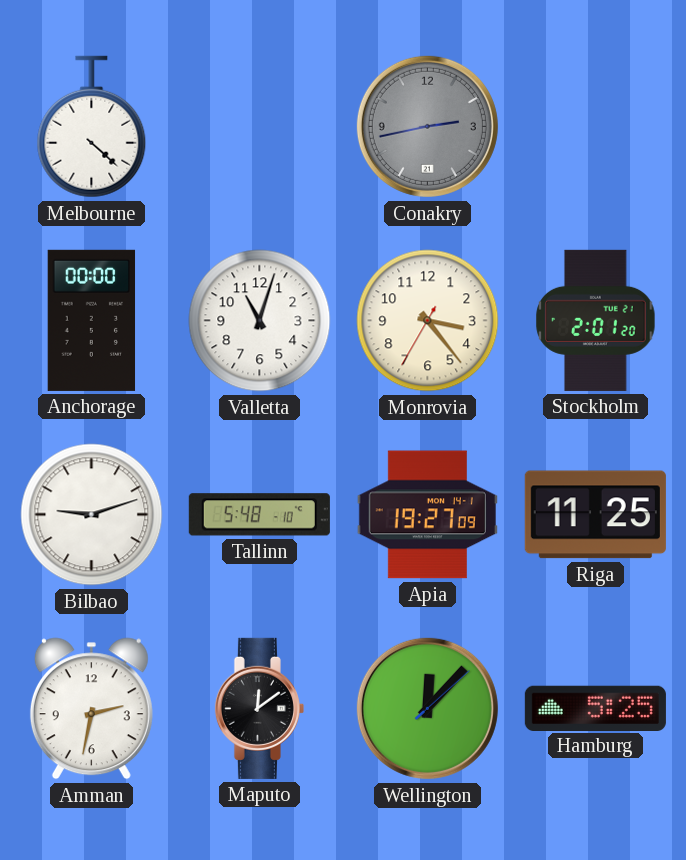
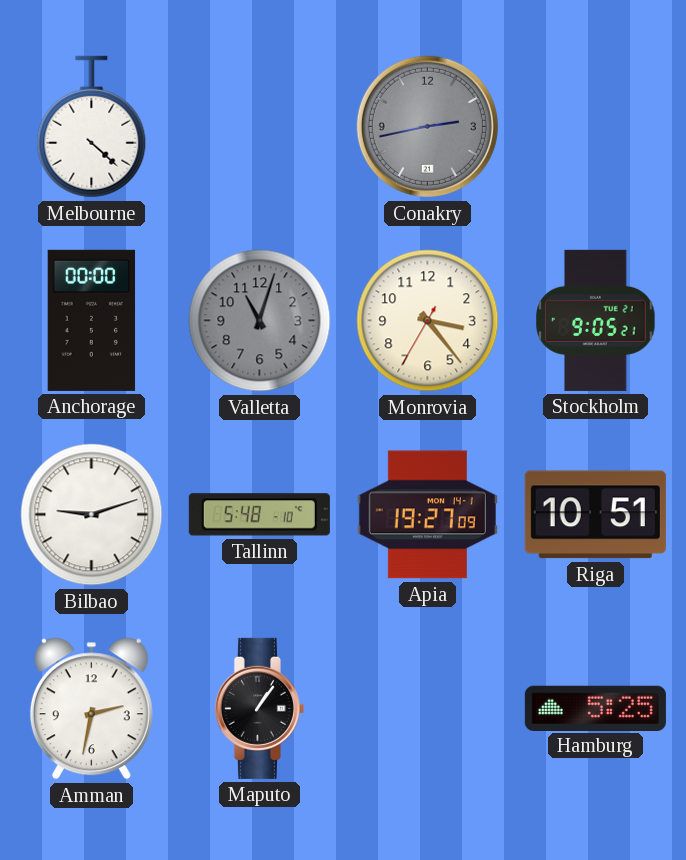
Valletta dial: white -> grey (260, 321)
Stockholm: 2:01 -> 9:05 (596, 320)
Riga: 11:25 -> 10:51 (595, 515)
Maputo: 12:09 -> 1:06 (259, 708)
Wellington: 12:07 -> none (427, 708)
